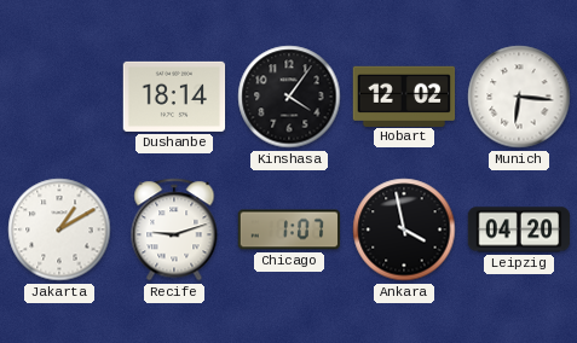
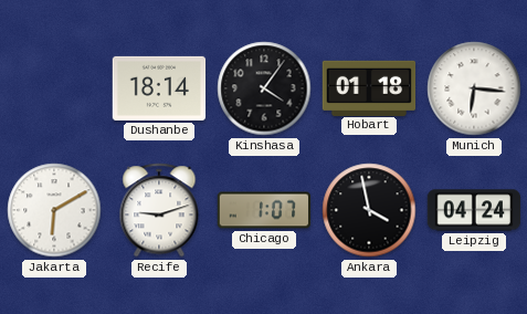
Hobart: 12:02 -> 01:18 (369, 87)
Jakarta: 1:10 -> 6:10 (54, 210)
Leipzig: 04:20 -> 04:24 (474, 210)
